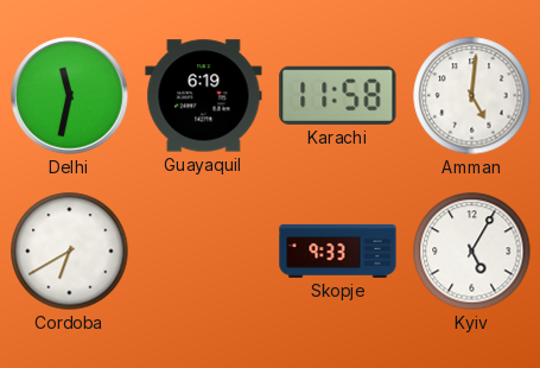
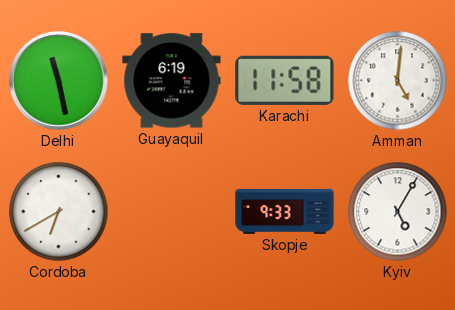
Delhi: 11:32 -> 11:28 (59, 81)
